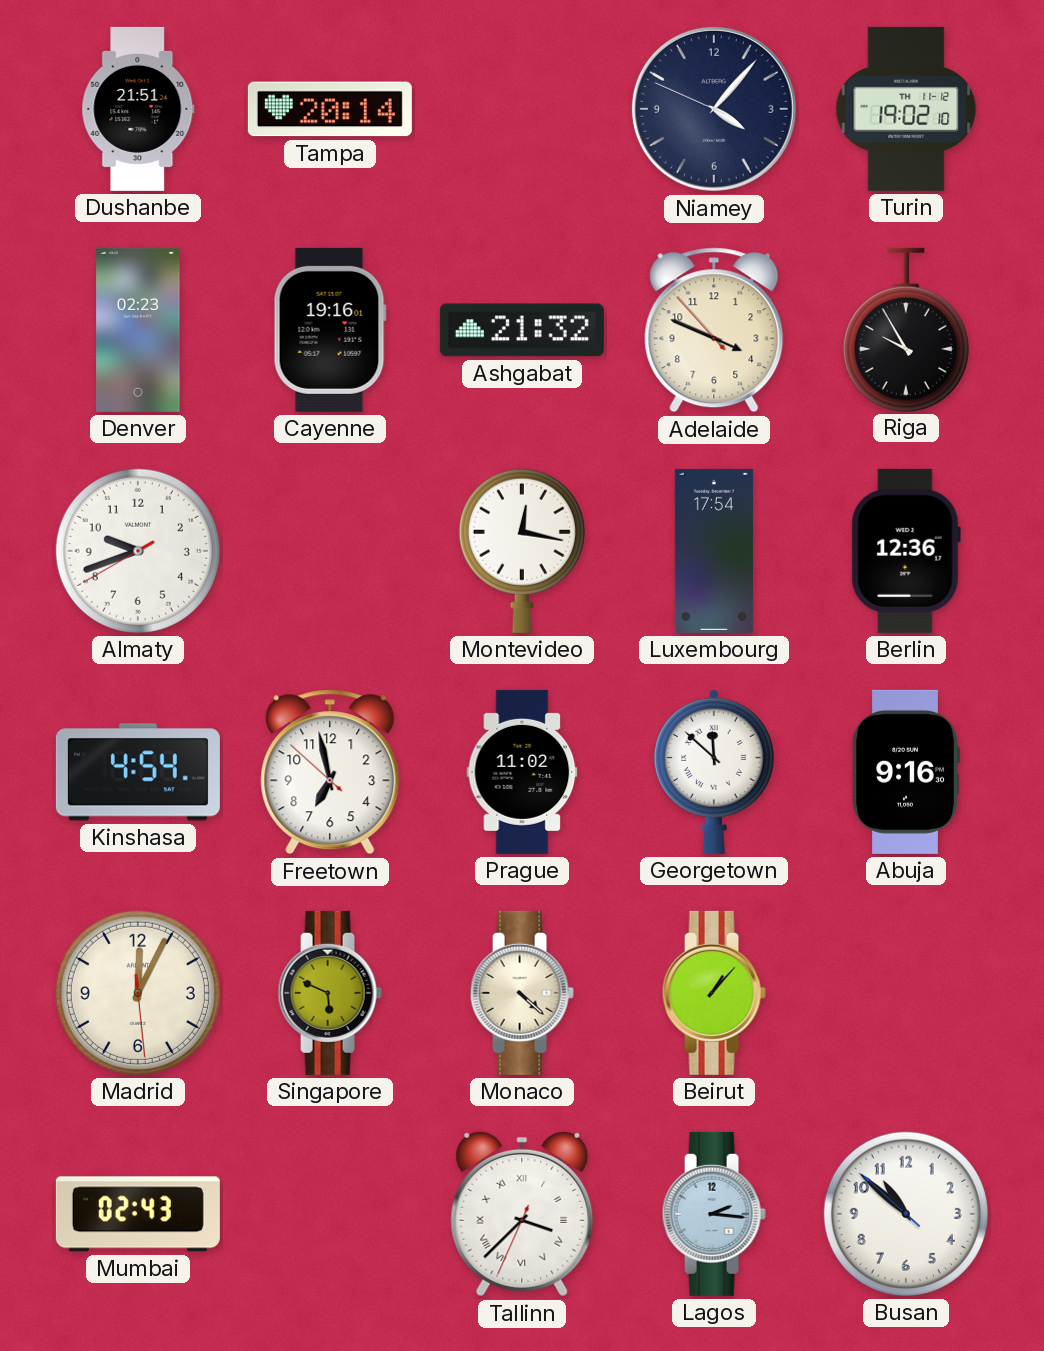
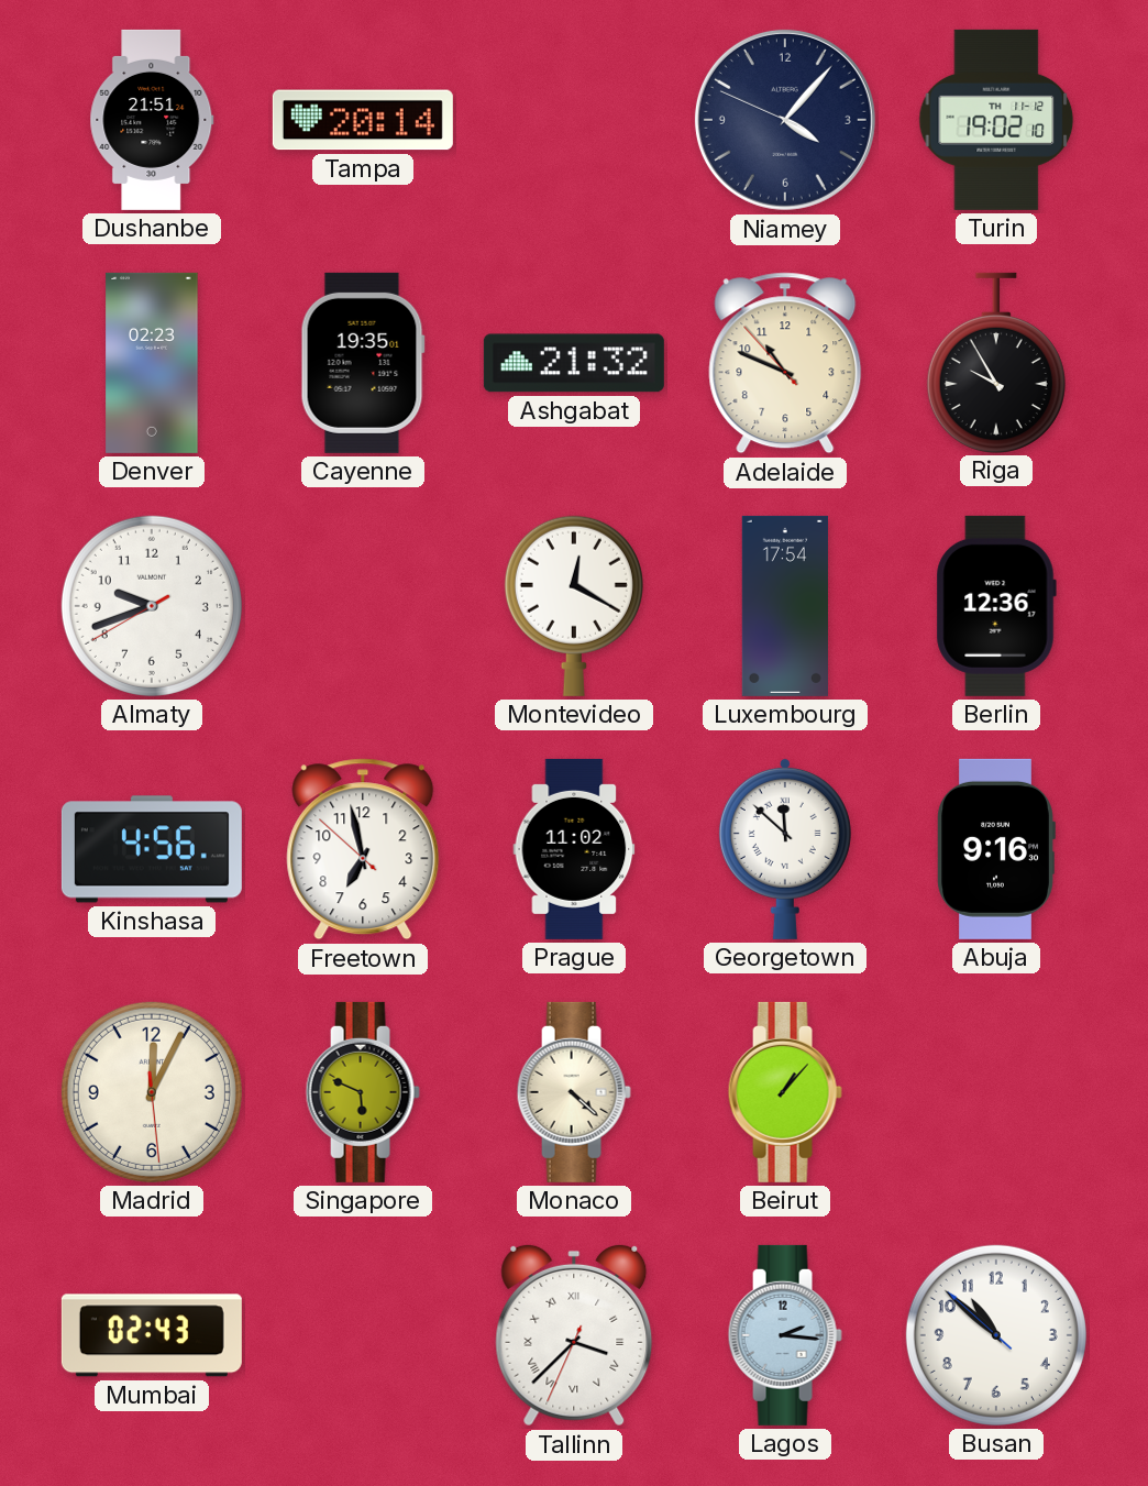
Cayenne: 19:16 -> 19:35 (363, 363)
Adelaide: 3:48 -> 10:48 (785, 363)
Montevideo: 12:17 -> 12:20 (574, 606)
Kinshasa: 4:54 -> 4:56 (152, 849)
